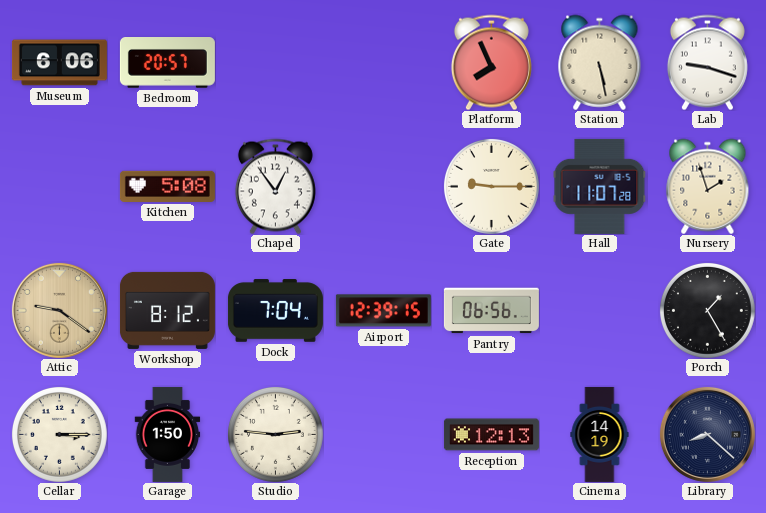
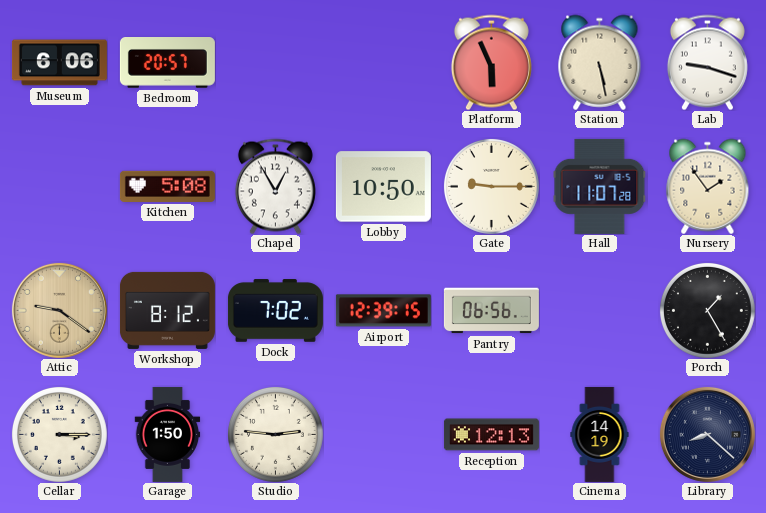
Platform: 7:56 -> 5:56 (491, 62)
Chapel: 12:54 -> 12:55 (275, 186)
Lobby: none -> 10:50 (383, 187)
Nursery: 1:57 -> 1:54 (708, 186)
Dock: 7:04 -> 7:02 (275, 311)
